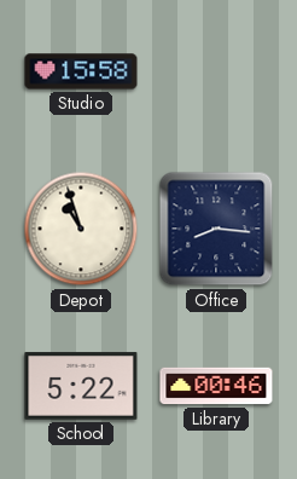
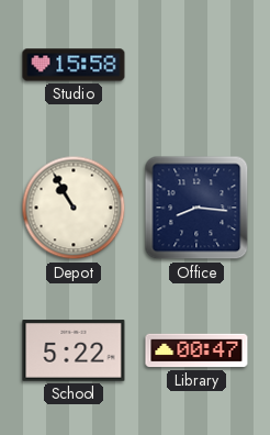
Depot: 10:57 -> 10:55 (74, 208)
Library: 00:46 -> 00:47 (196, 350)
